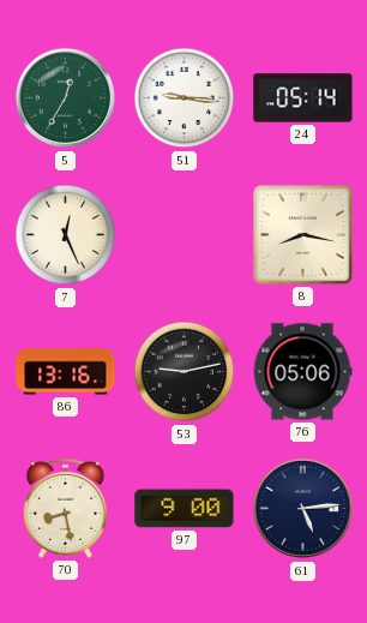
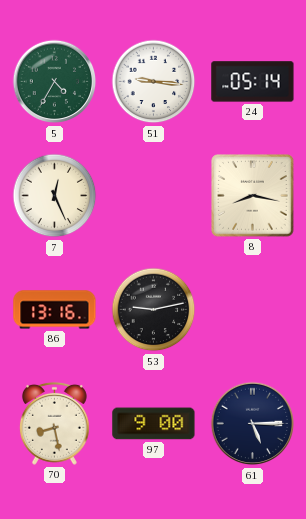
5: 12:35 -> 4:35 (55, 82)
76: 05:06 -> none (302, 372)
61: 5:14 -> 5:15 (253, 424)
